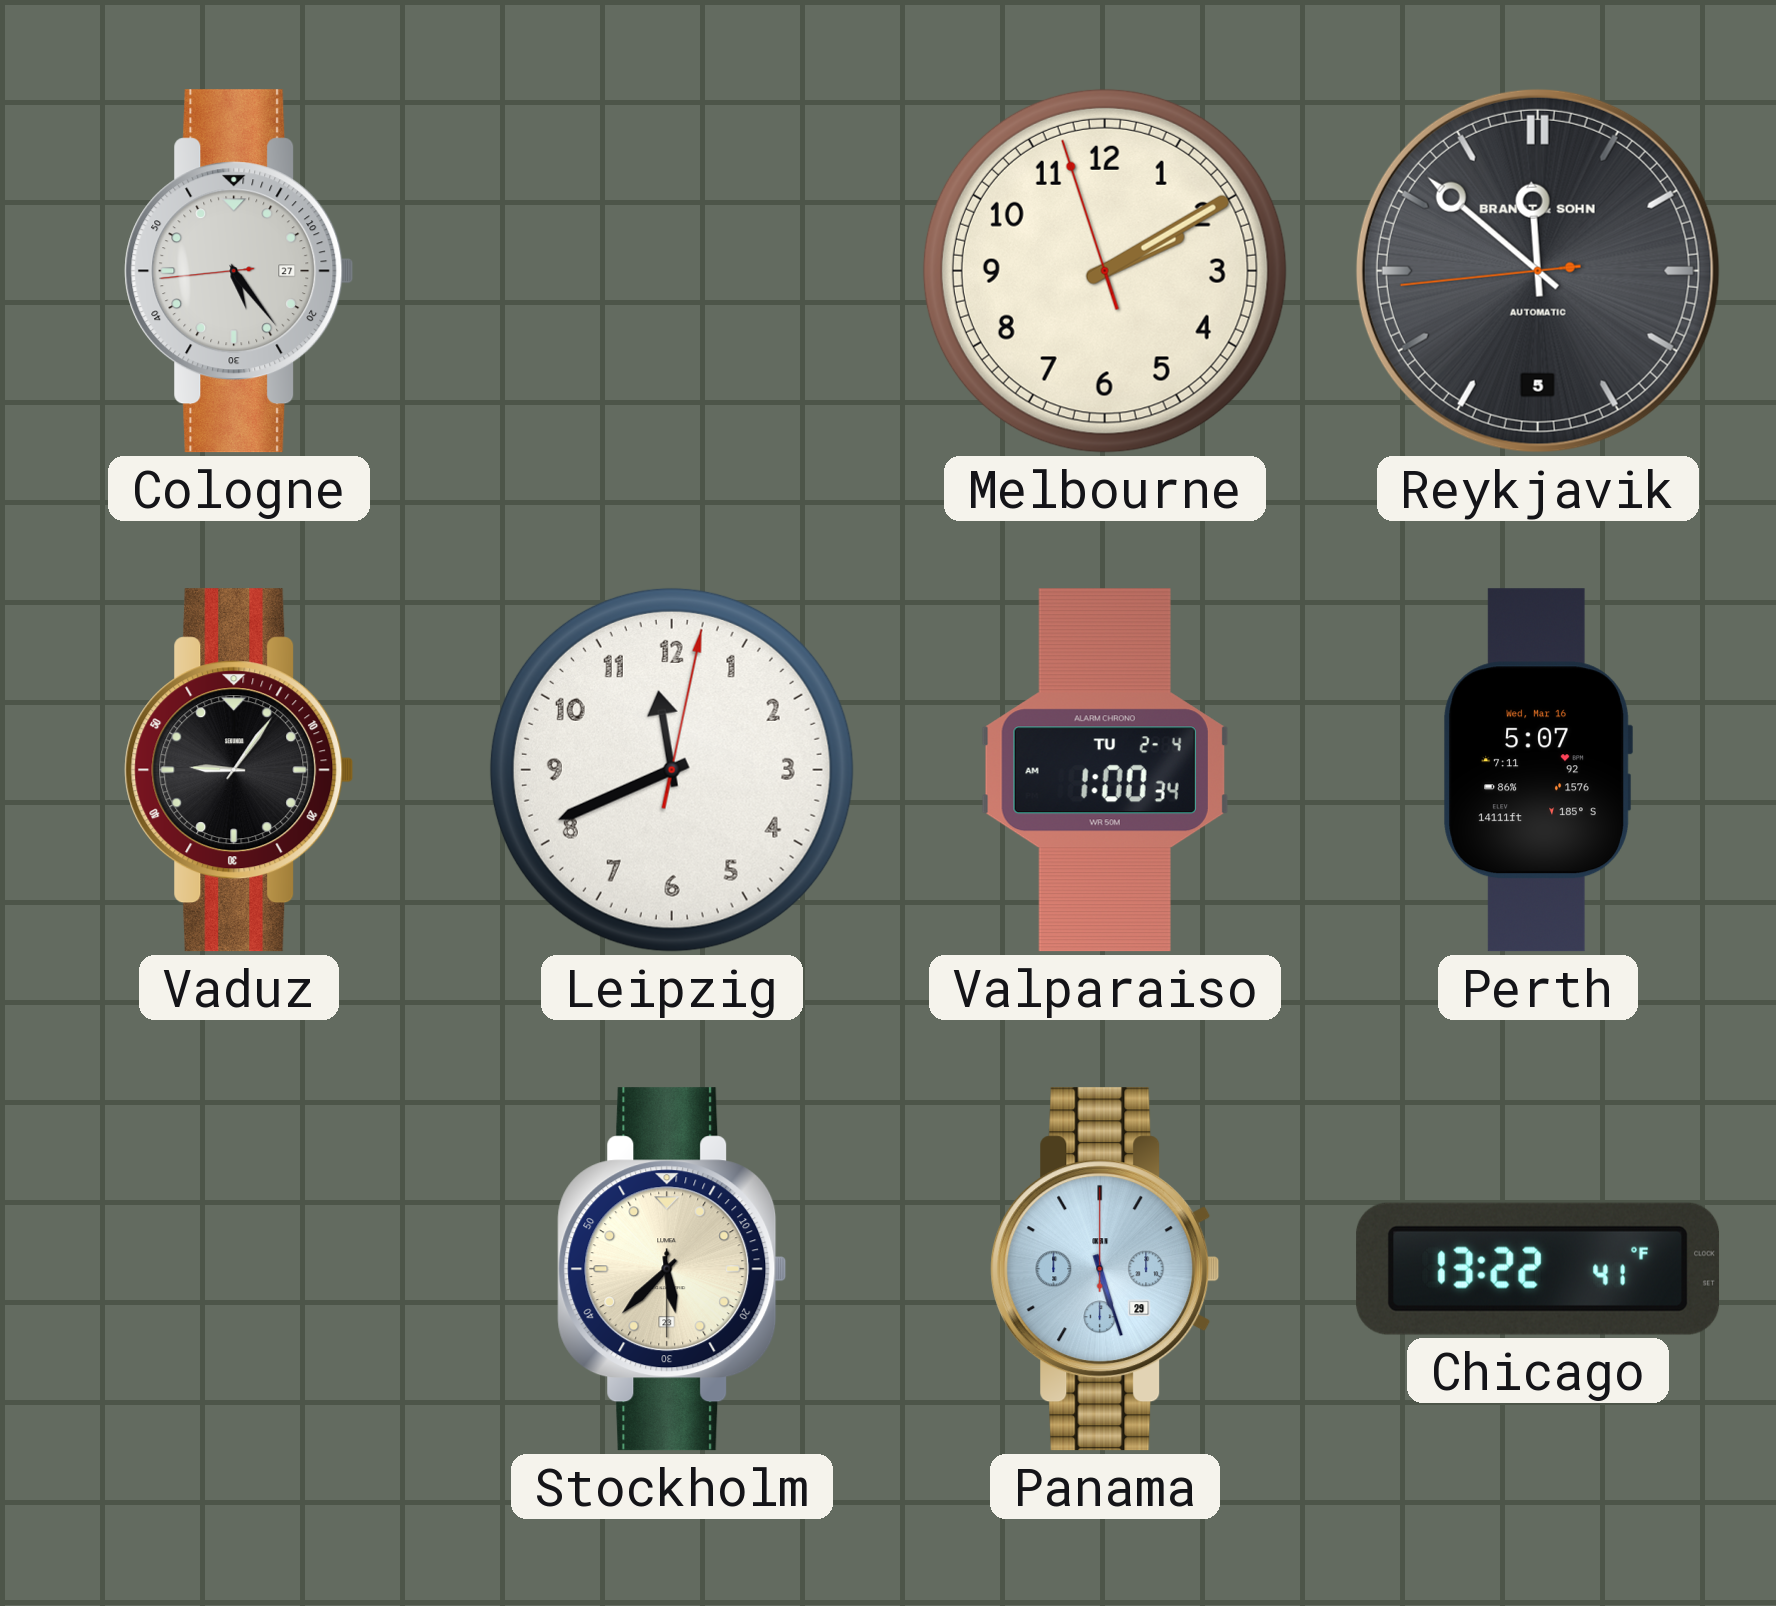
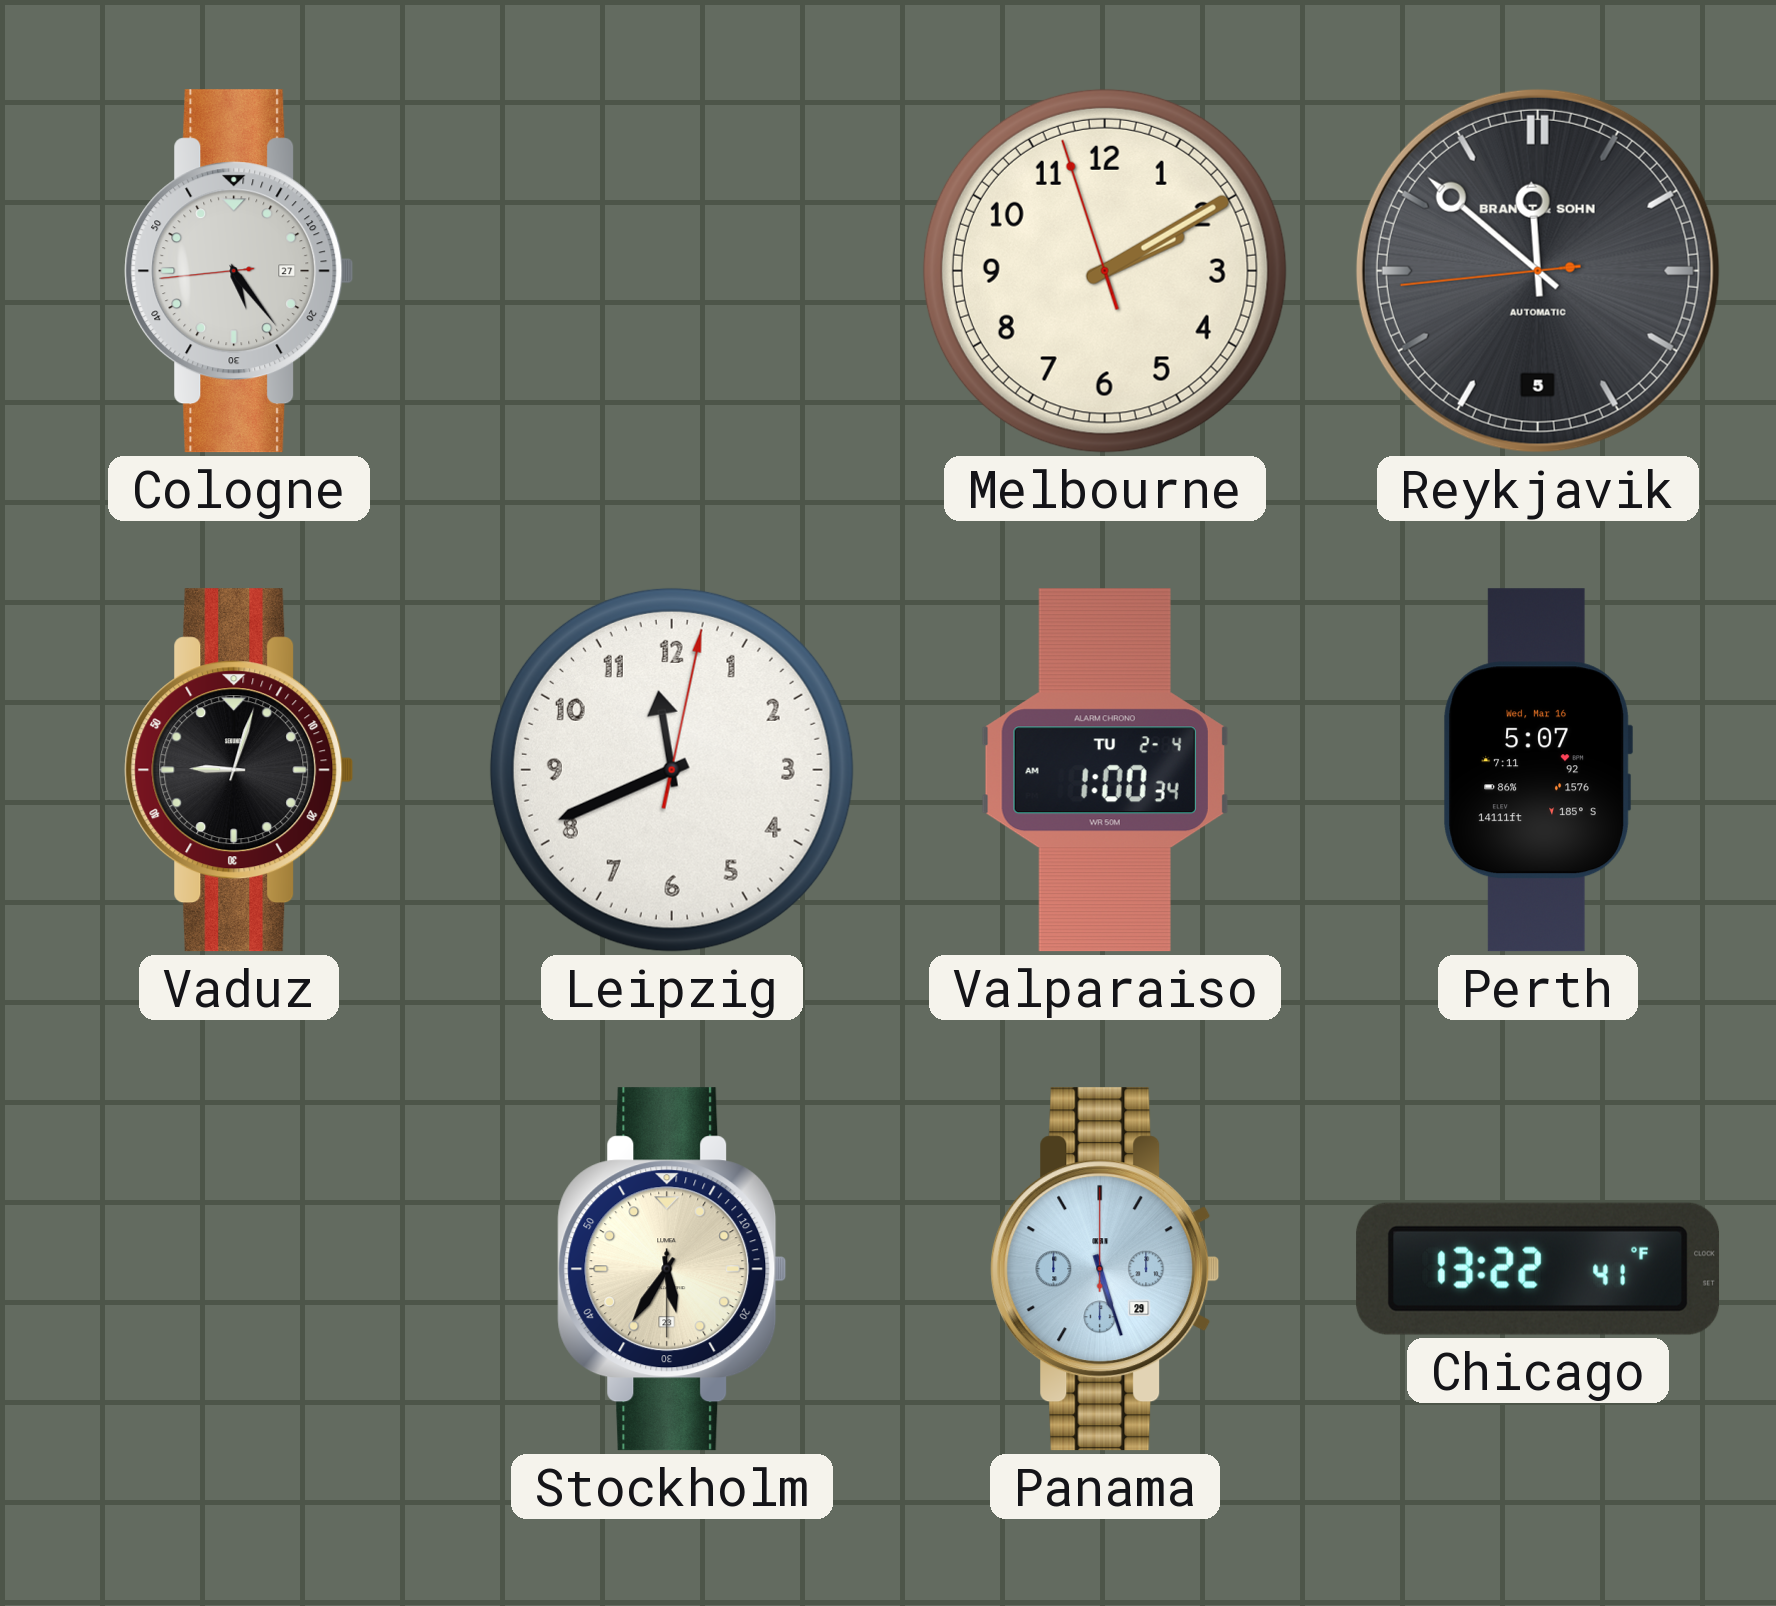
Vaduz: 9:06 -> 9:03 (239, 770)
Stockholm: 5:37 -> 5:35 (672, 1269)
